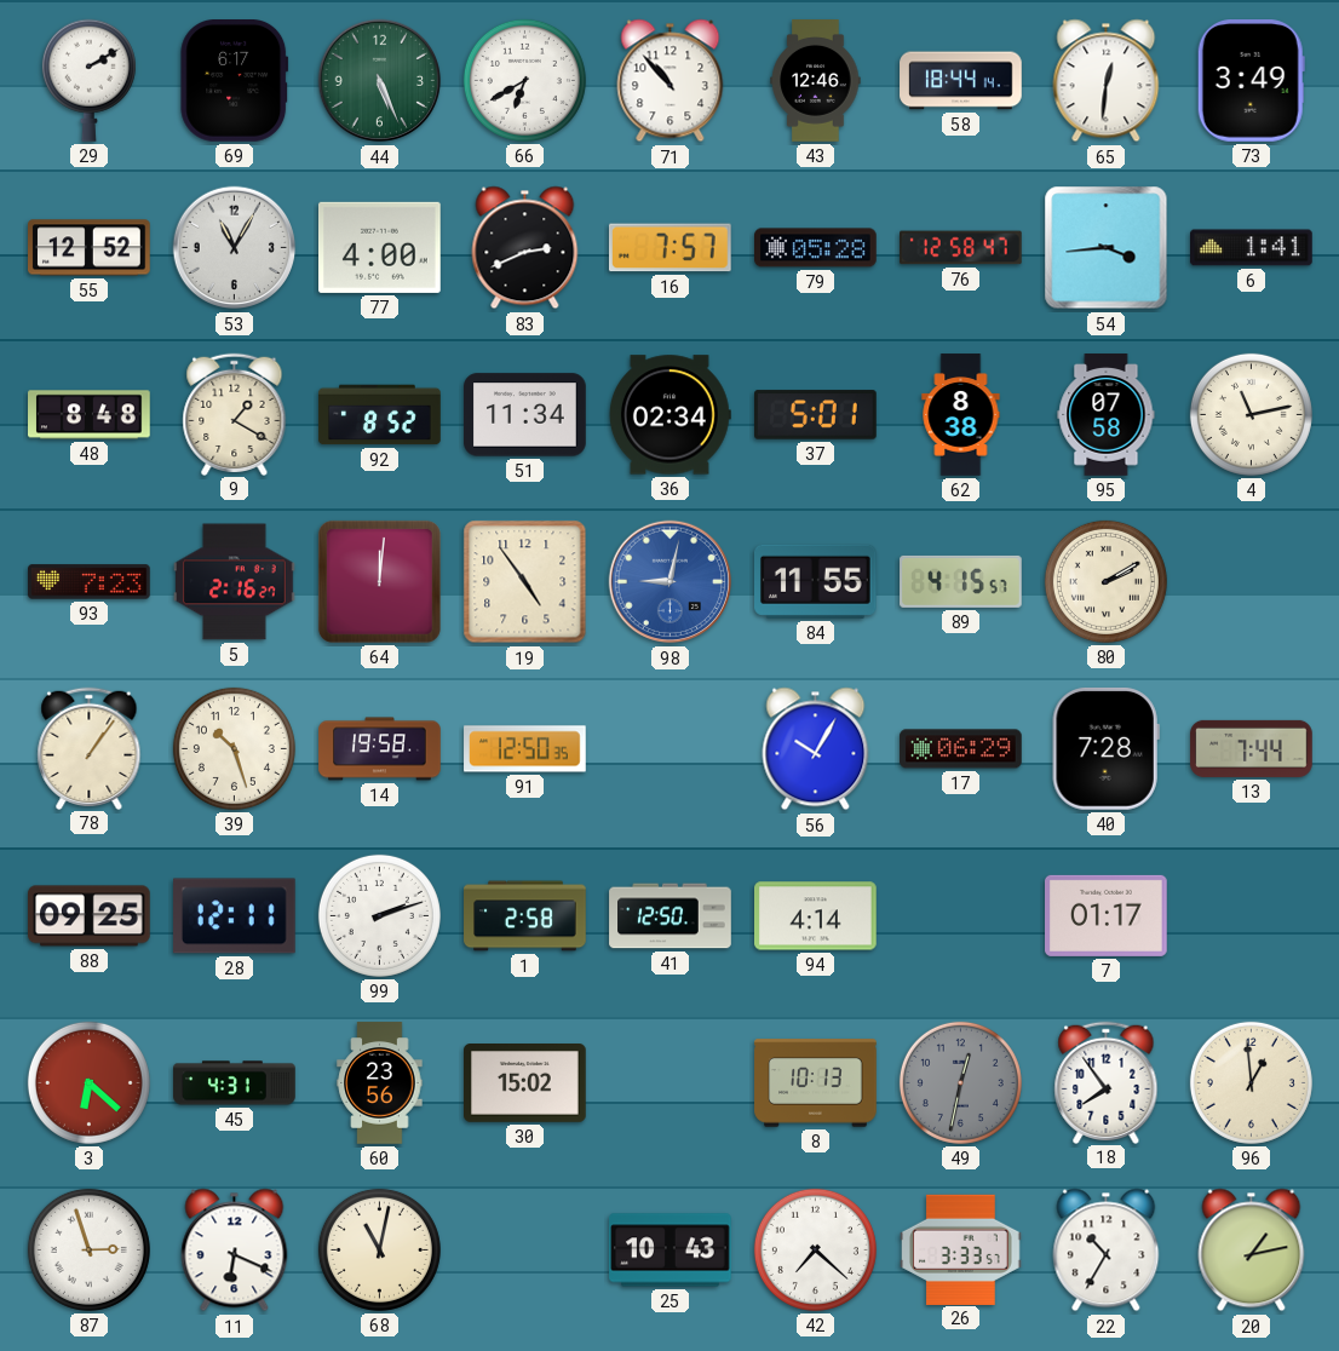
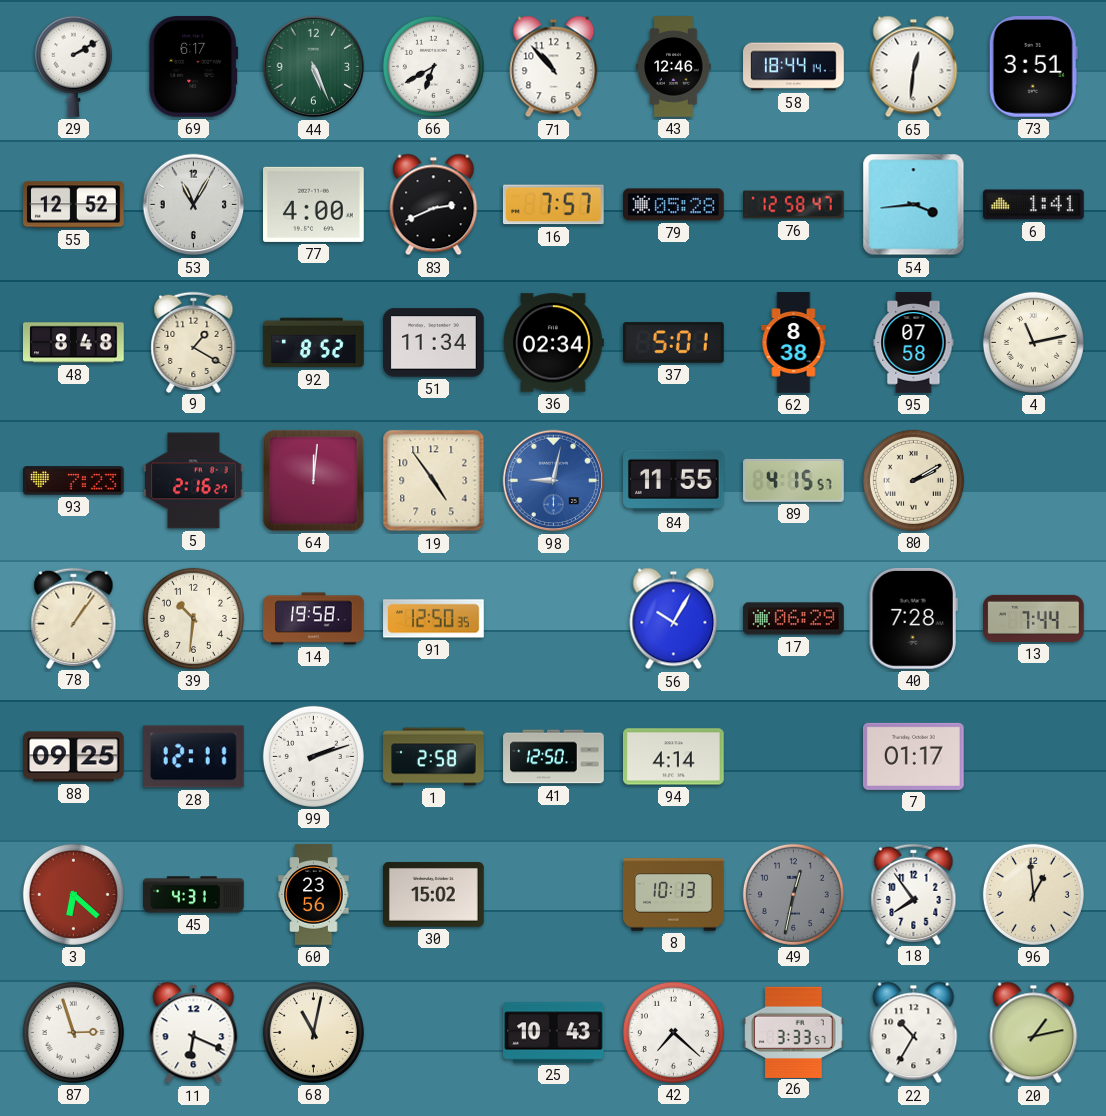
73: 3:49 -> 3:51 (1033, 67)
39: 10:27 -> 10:31 (193, 618)
